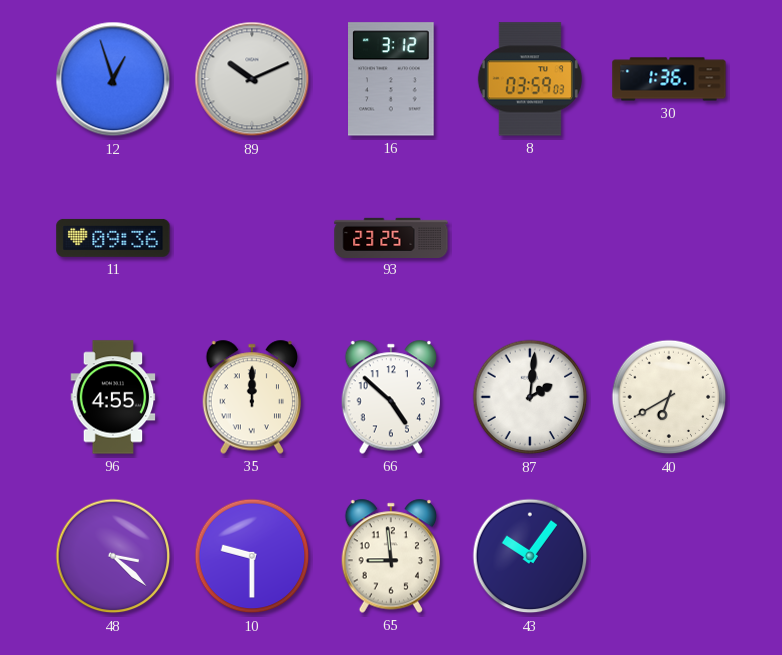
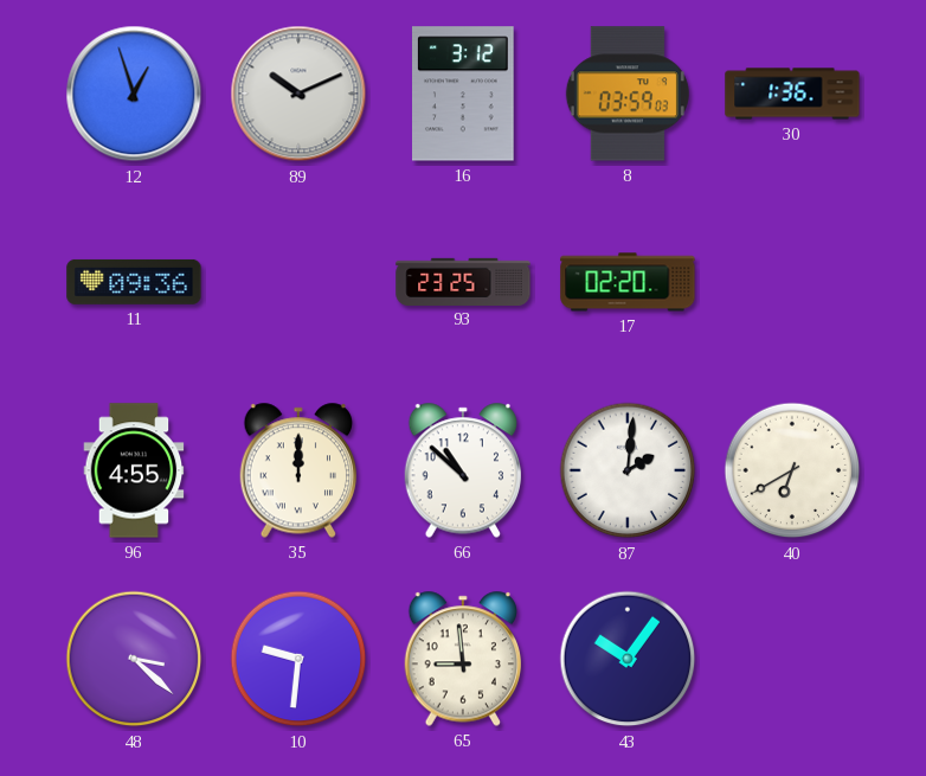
17: none -> 02:20 (628, 282)
66: 4:52 -> 10:52 (462, 470)
10: 9:30 -> 9:31 (298, 659)
